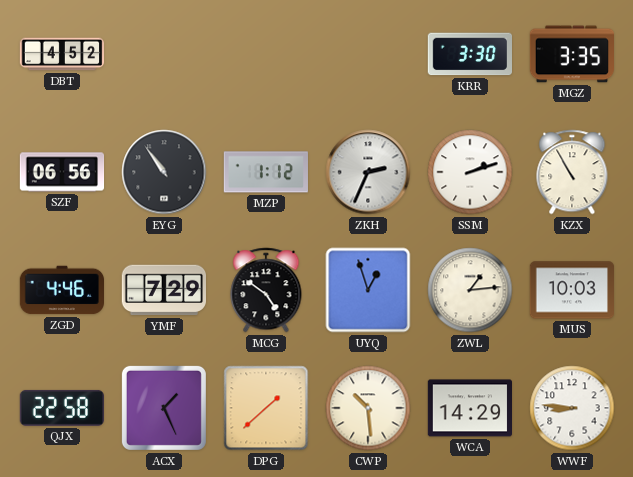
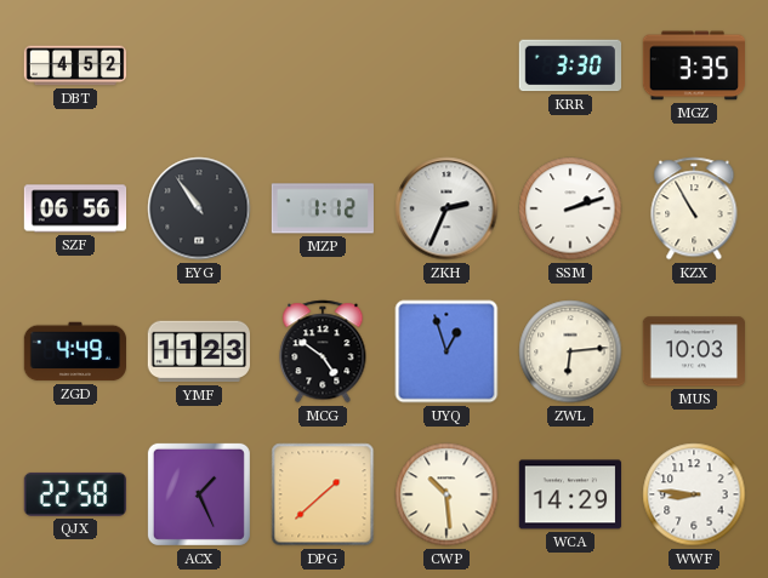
ZGD: 4:46 -> 4:49 (75, 351)
YMF: 7:29 -> 11:23 (198, 351)
ZWL: 1:14 -> 6:14 (570, 351)
